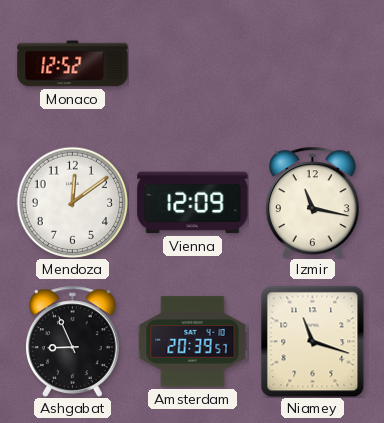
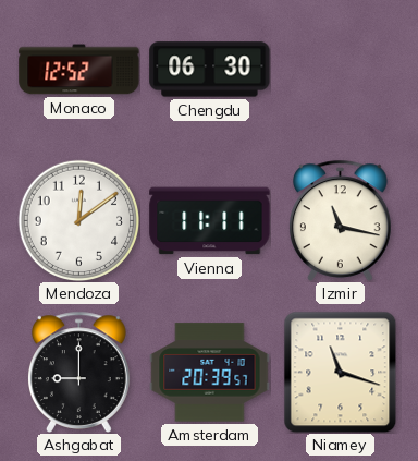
Chengdu: none -> 06:30 (210, 70)
Vienna: 12:09 -> 11:11 (210, 221)
Ashgabat: 8:56 -> 9:00 (79, 372)
